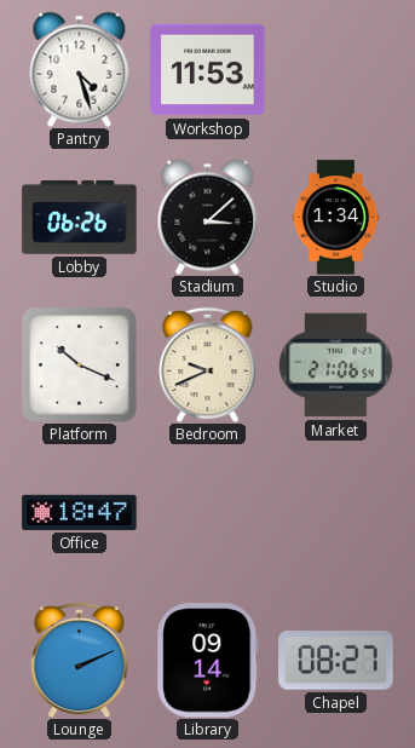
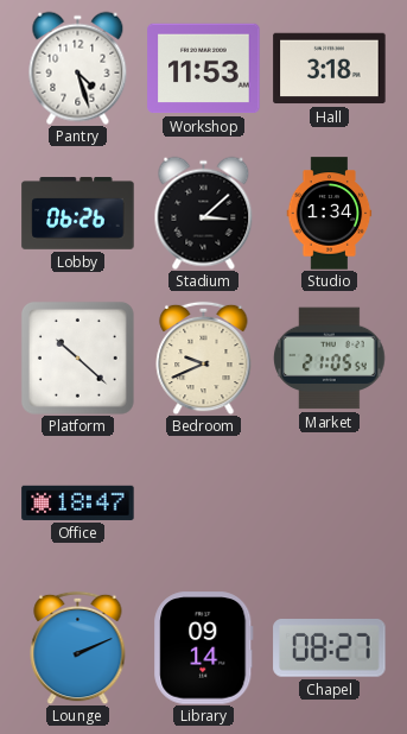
Hall: none -> 3:18 (330, 69)
Platform: 10:19 -> 10:22 (77, 357)
Market: 21:06 -> 21:05 (330, 359)
